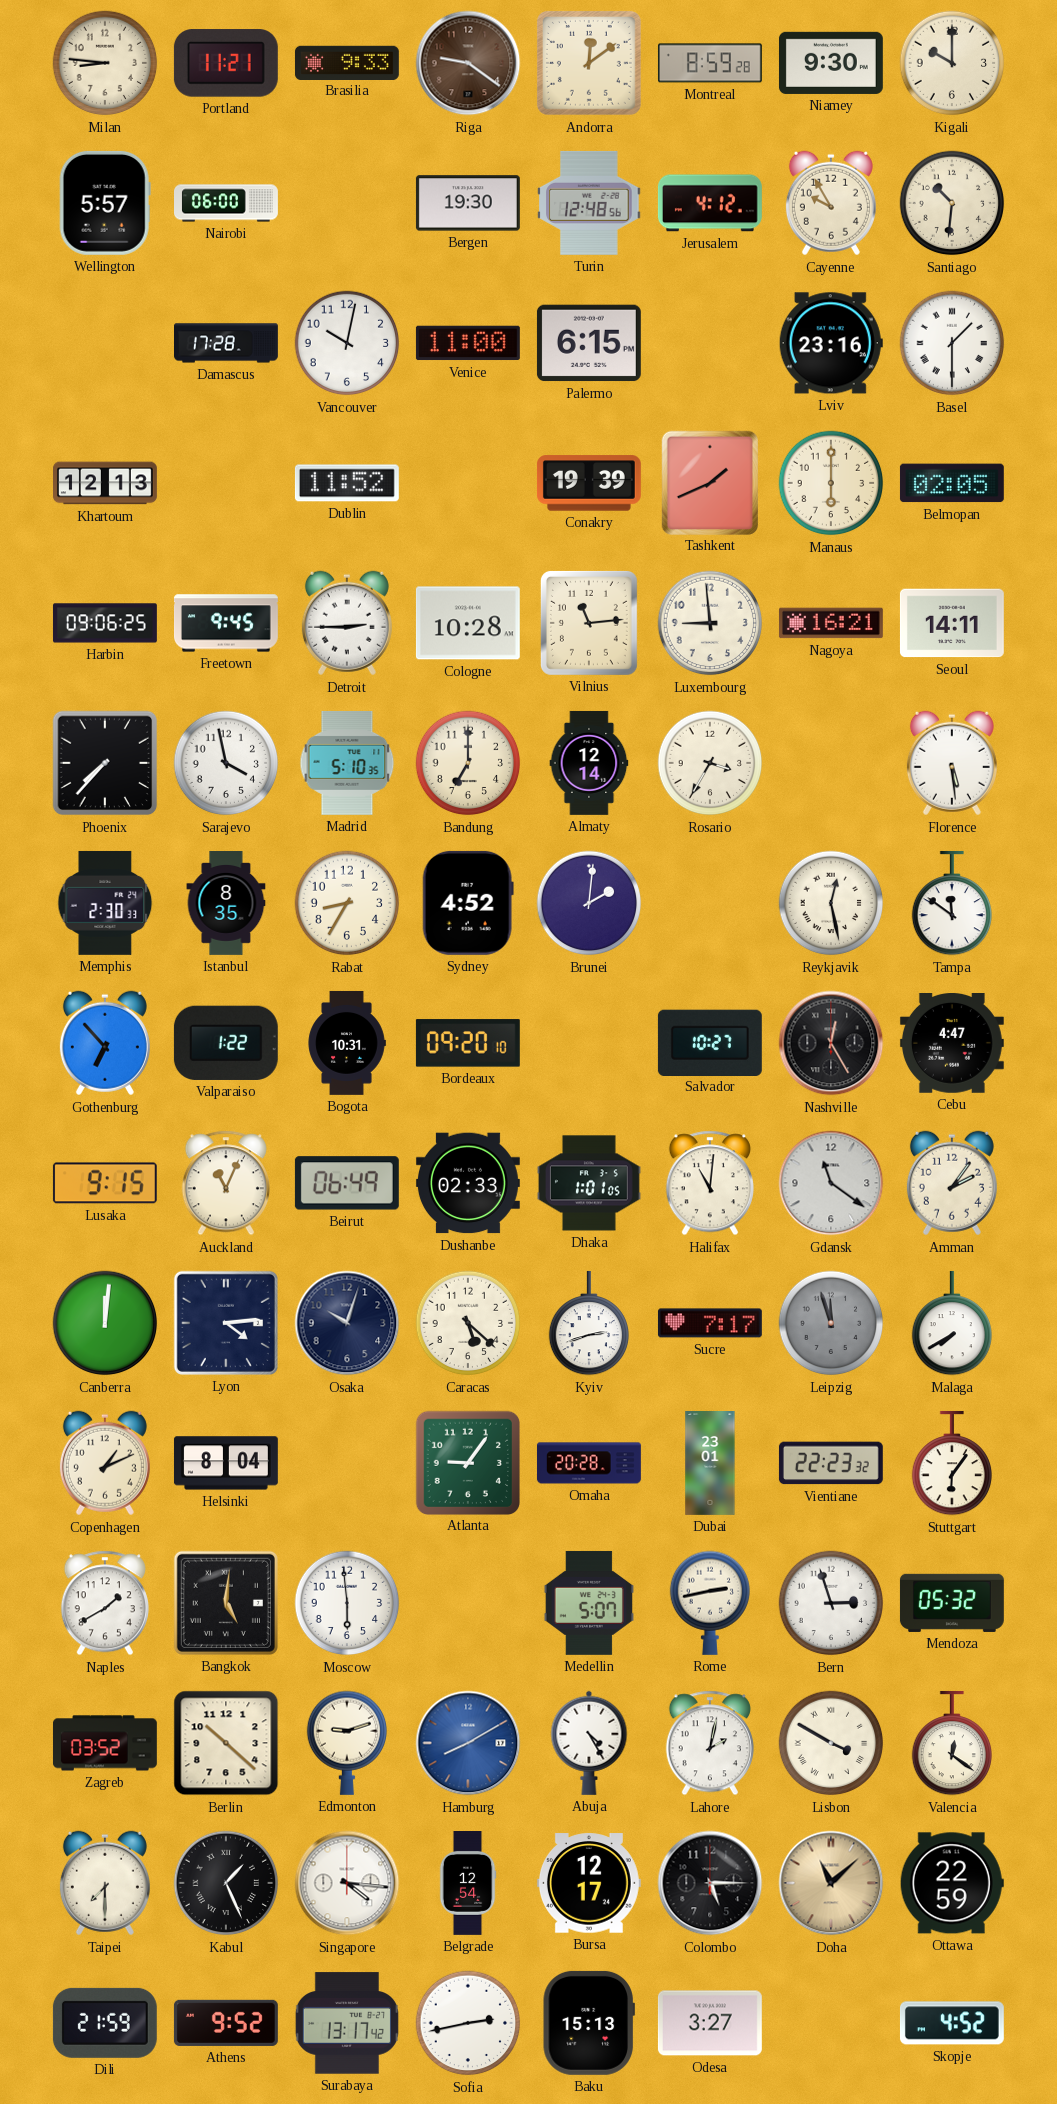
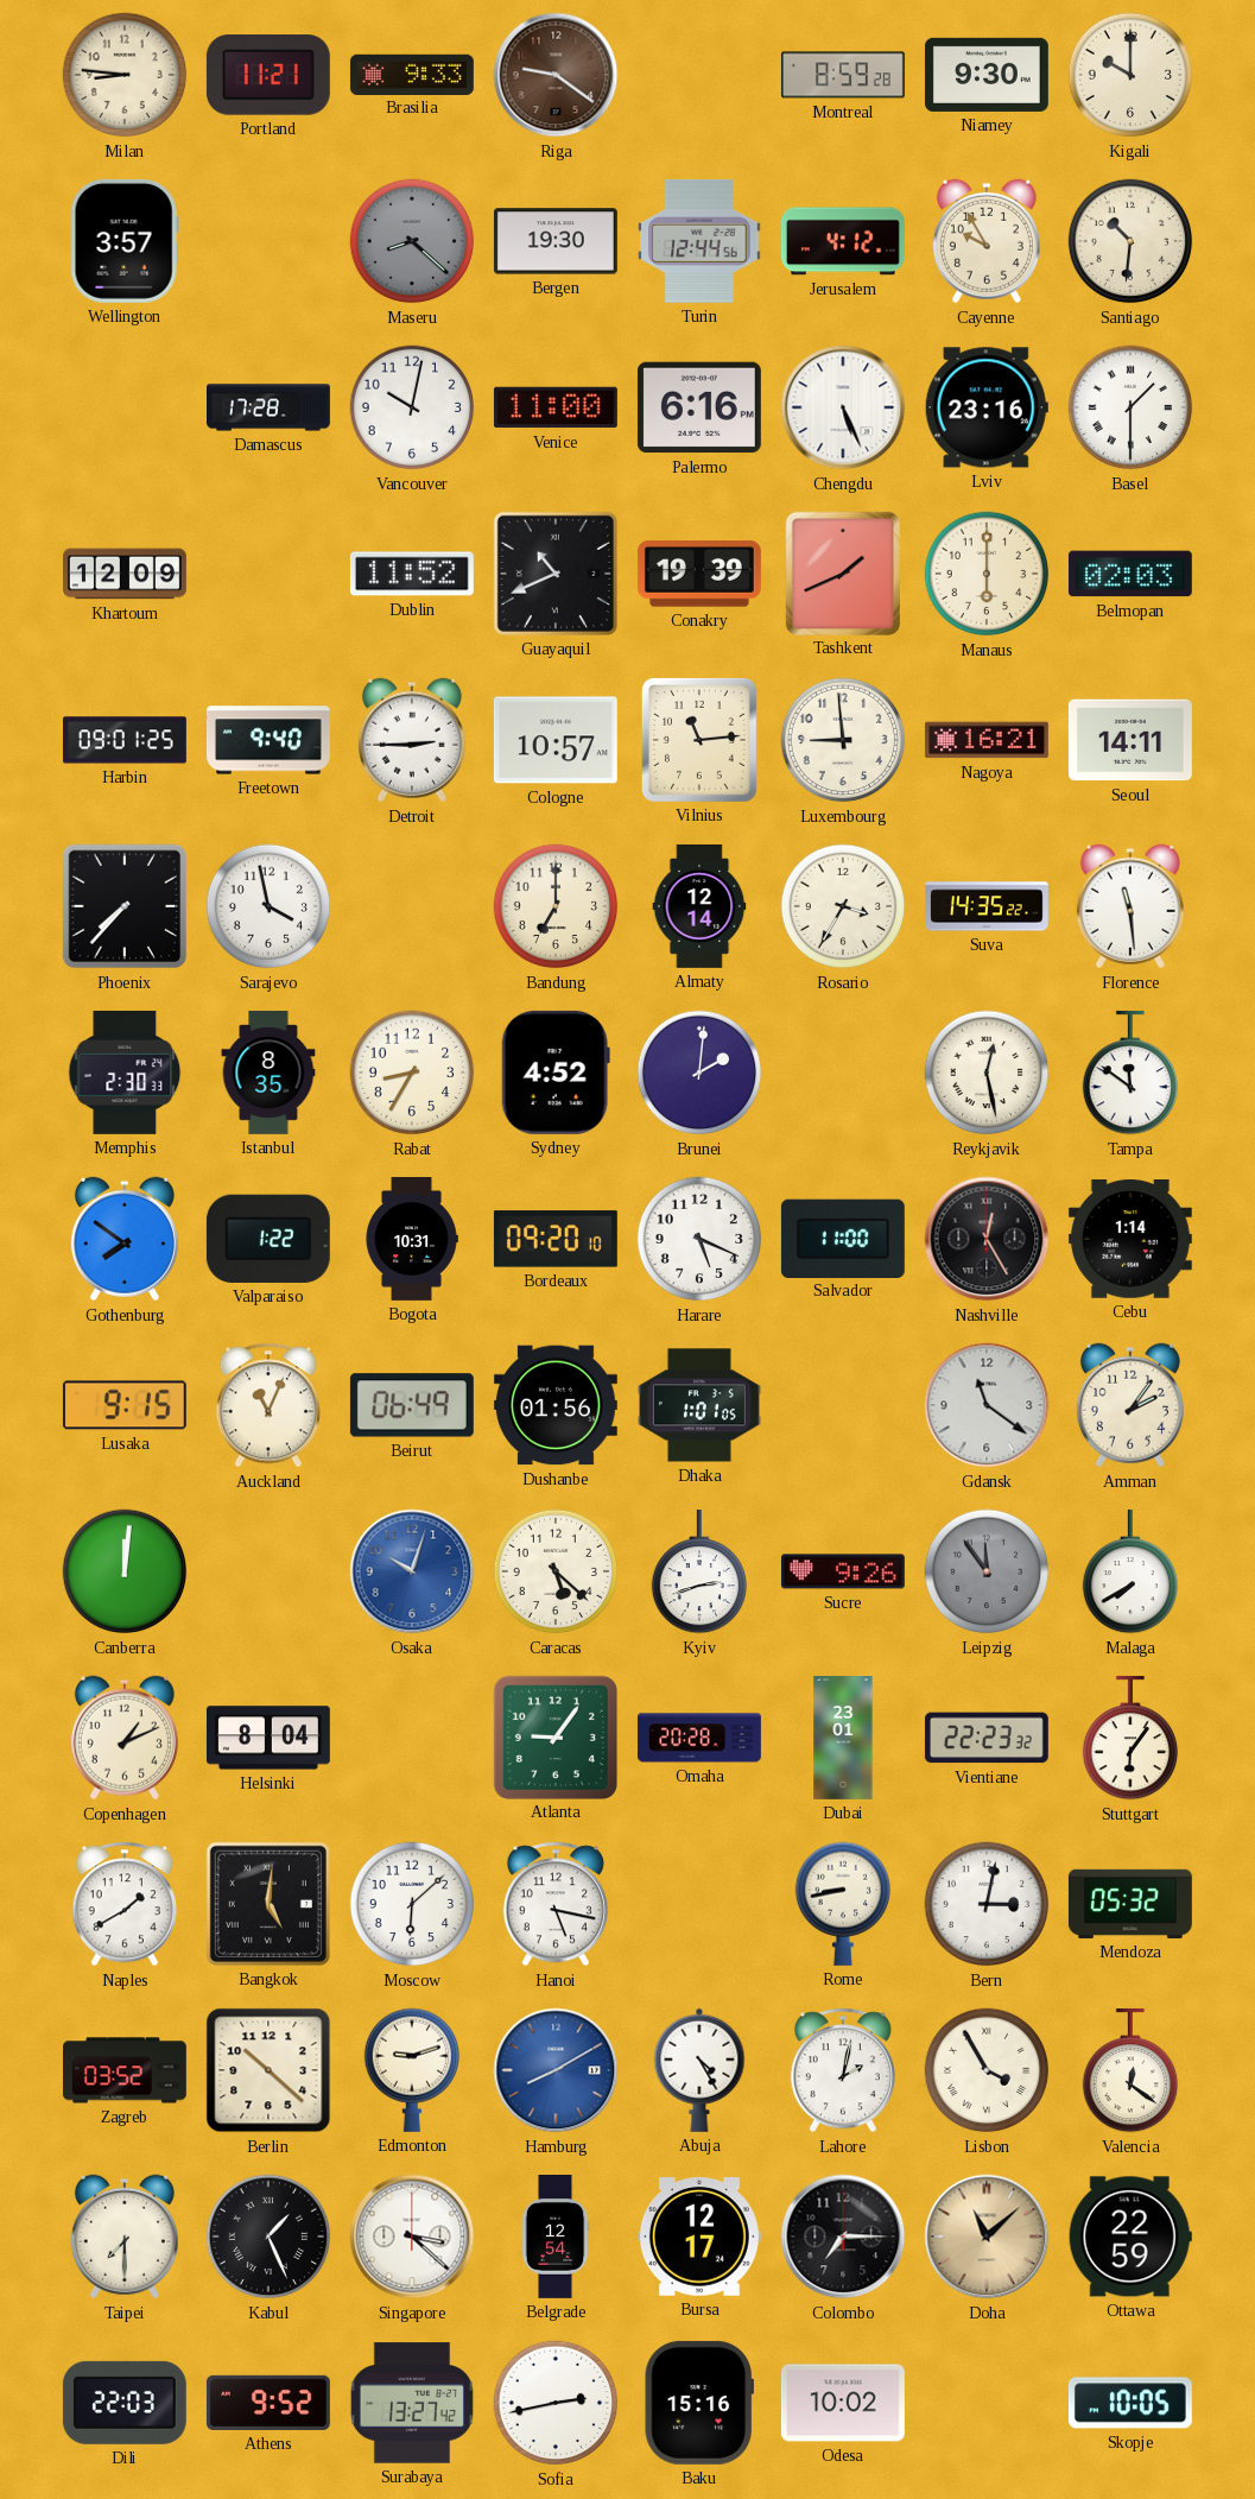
Andorra: 12:09 -> none (589, 63)
Wellington: 5:57 -> 3:57 (125, 241)
Nairobi: 06:00 -> none (227, 203)
Maseru: none -> 8:22 (412, 241)
Turin: 12:48 -> 12:44 (699, 241)
Palermo: 6:15 -> 6:16 (699, 407)
Chengdu: none -> 5:26 (843, 407)
Khartoum: 12:13 -> 12:09 (126, 574)
Guayaquil: none -> 10:41 (556, 574)
Belmopan: 02:05 -> 02:03 (1130, 574)
Harbin: 09:06 -> 09:01 (125, 740)
Freetown: 9:45 -> 9:40 (270, 740)
Cologne: 10:28 -> 10:57 (556, 740)
Madrid: 5:10 -> none (347, 763)
Suva: none -> 14:35 (987, 906)
Florence: 5:29 -> 11:29 (1130, 906)
Gothenburg: 6:53 -> 7:51 (125, 1239)
Harare: none -> 5:19 (699, 1239)
Salvador: 10:27 -> 11:00 (843, 1238)
Cebu: 4:47 -> 1:14 (1130, 1240)
Dushanbe: 02:33 -> 01:56 (556, 1405)
Halifax: 11:01 -> none (710, 1183)
Lyon: 4:14 -> none (226, 1323)
Osaka dial: navy -> blue (412, 1571)
Sucre: 7:17 -> 9:26 (843, 1571)
Leipzig: 11:57 -> 11:54 (987, 1571)
Moscow: 5:59 -> 6:08 (412, 1904)
Hanoi: none -> 5:17 (556, 1904)
Medellin: 5:07 -> none (588, 1603)
Rome: 2:43 -> 8:43 (842, 1904)
Bern: 2:57 -> 3:02 (987, 1904)
Lisbon: 3:50 -> 3:55 (987, 2070)
Singapore: 4:16 -> 3:22 (412, 2237)
Colombo: 5:15 -> 7:15 (843, 2237)
Dili: 21:59 -> 22:03 (125, 2403)
Surabaya: 13:17 -> 13:27 (412, 2403)
Baku: 15:13 -> 15:16 (699, 2403)
Odesa: 3:27 -> 10:02 (843, 2403)
Skopje: 4:52 -> 10:05 (1130, 2403)
